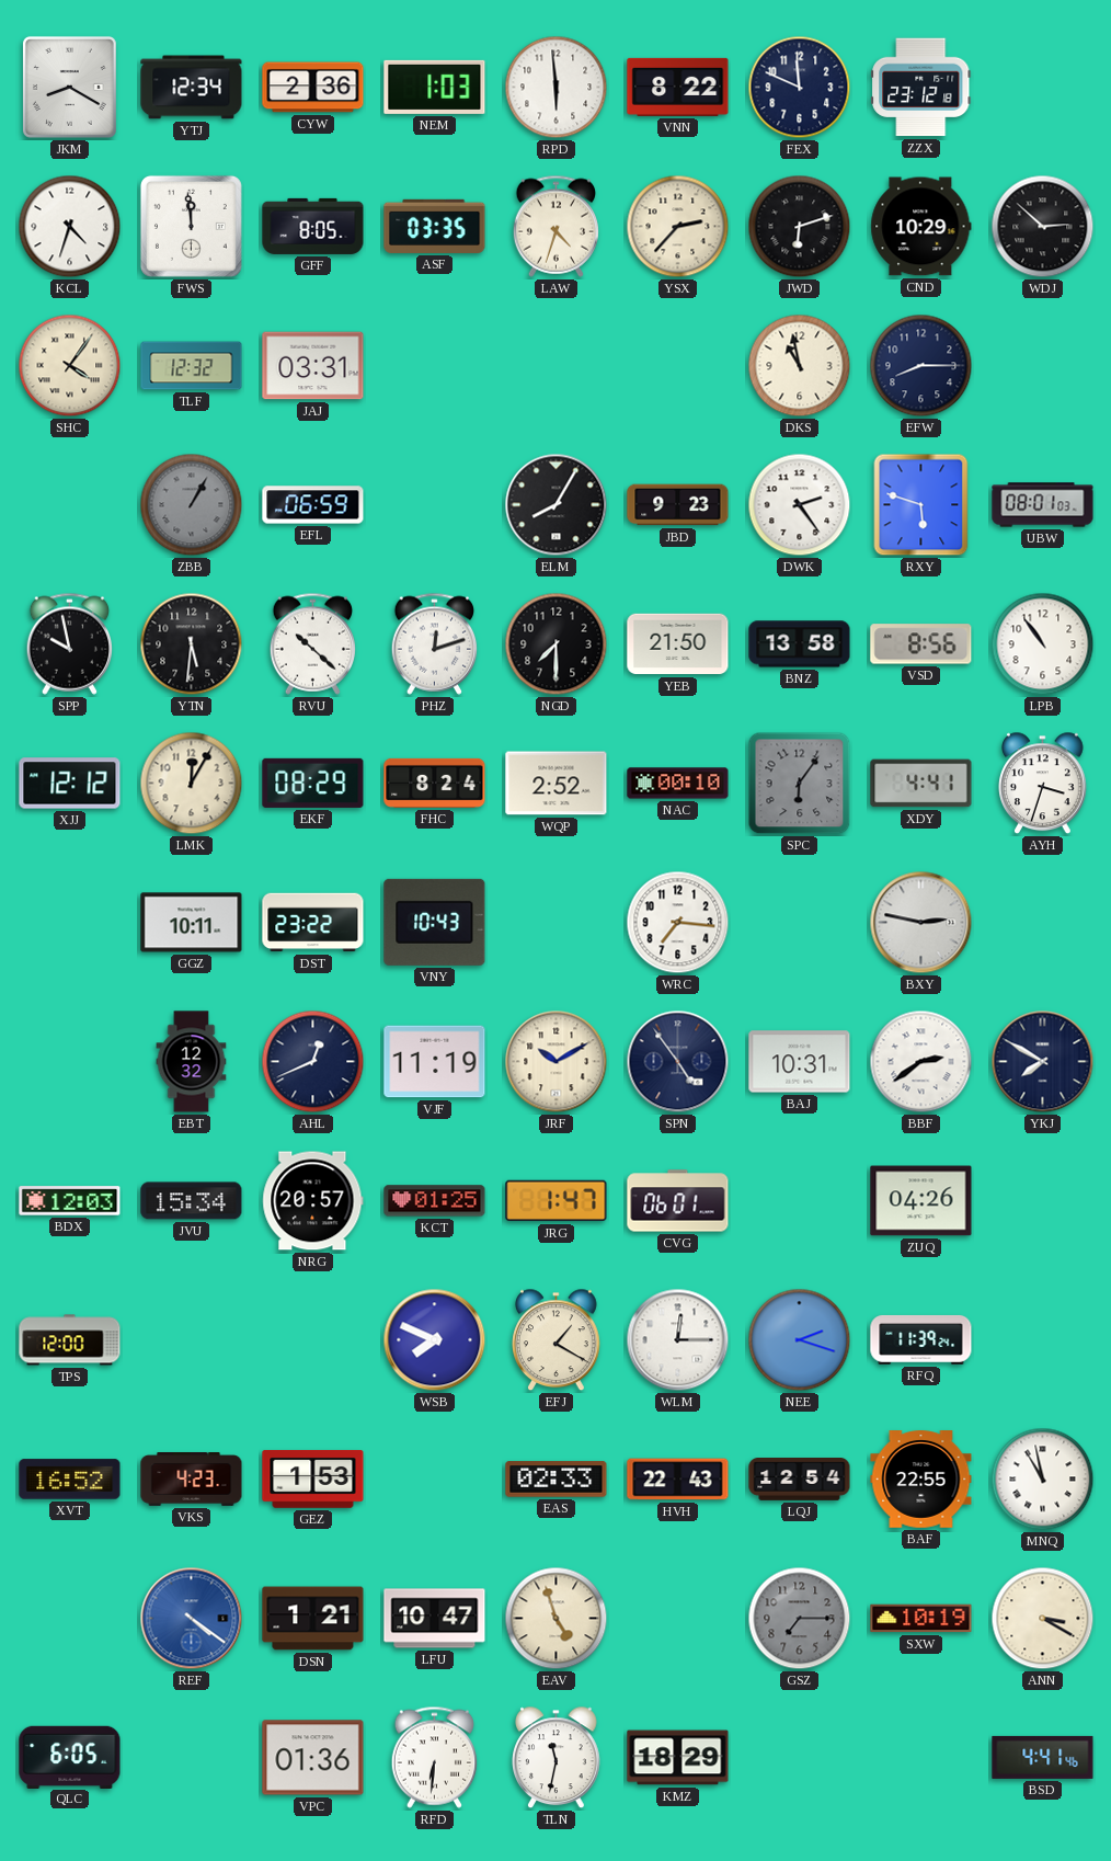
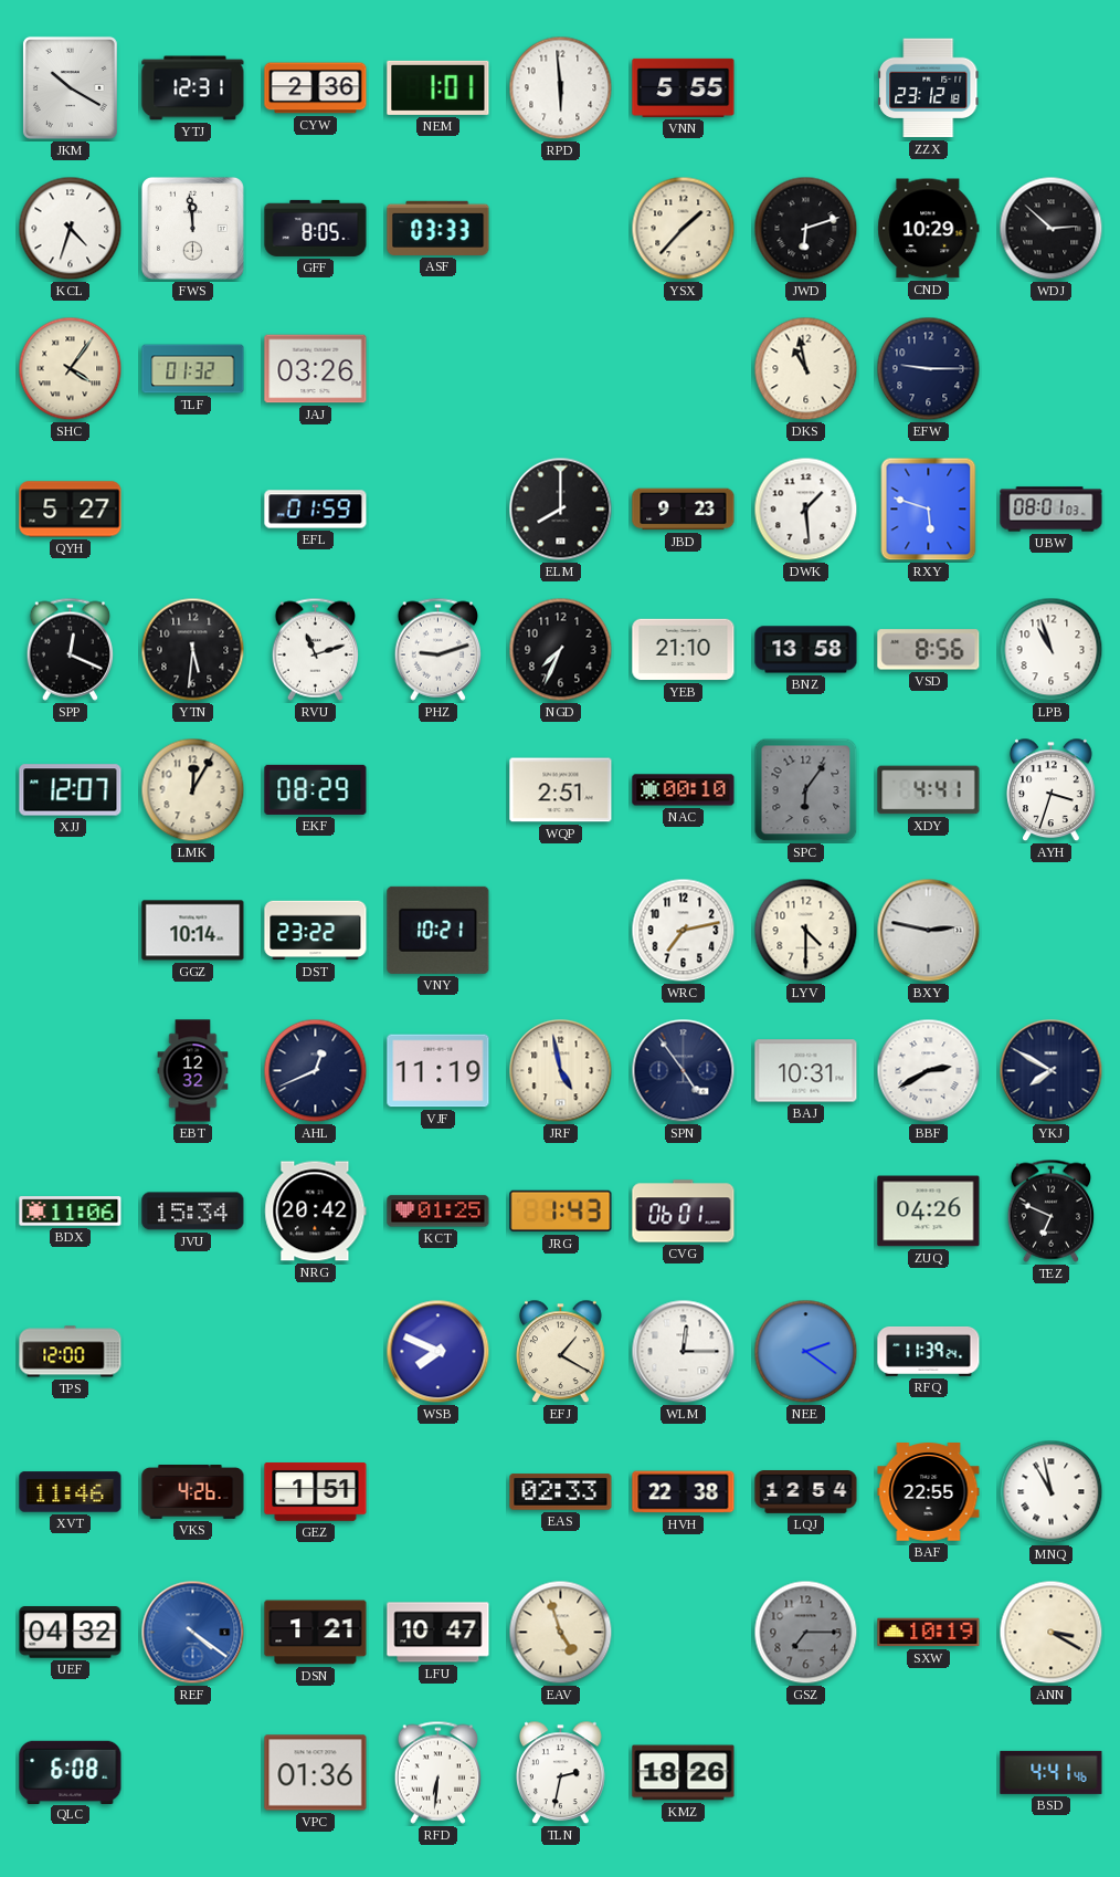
JKM: 8:20 -> 10:20 (70, 87)
YTJ: 12:34 -> 12:31 (193, 88)
NEM: 1:03 -> 1:01 (439, 87)
VNN: 8:22 -> 5:55 (684, 87)
FEX: 11:49 -> none (800, 88)
ASF: 03:35 -> 03:33 (439, 228)
LAW: 4:33 -> none (555, 226)
YSX: 2:37 -> 1:37 (684, 229)
TLF: 12:32 -> 01:32 (193, 369)
JAJ: 03:31 -> 03:26 (316, 369)
EFW: 8:15 -> 9:15 (929, 369)
QYH: none -> 5:27 (71, 510)
ZBB: 1:05 -> none (192, 505)
EFL: 06:59 -> 01:59 (316, 510)
ELM: 8:05 -> 8:00 (561, 510)
DWK: 2:24 -> 1:29 (806, 510)
SPP: 9:58 -> 12:19 (70, 649)
RVU: 10:22 -> 11:12 (315, 649)
PHZ: 12:12 -> 9:12 (437, 649)
NGD: 7:30 -> 7:34 (561, 650)
YEB: 21:50 -> 21:10 (684, 650)
LPB: 10:54 -> 10:57 (1052, 650)
XJJ: 12:12 -> 12:07 (71, 790)
FHC: 8:24 -> none (435, 783)
WQP: 2:52 -> 2:51 (561, 790)
GGZ: 10:11 -> 10:14 (193, 931)
VNY: 10:43 -> 10:21 (439, 930)
WRC: 7:16 -> 7:13 (684, 931)
LYV: none -> 4:30 (806, 931)
JRF: 10:10 -> 4:58 (561, 1071)
BBF: 2:39 -> 2:40 (929, 1071)
BDX: 12:03 -> 11:06 (71, 1212)
NRG: 20:57 -> 20:42 (316, 1212)
JRG: 1:47 -> 1:43 (561, 1212)
TEZ: none -> 6:49 (1050, 1210)
NEE: 2:18 -> 2:21 (806, 1352)
XVT: 16:52 -> 11:46 (71, 1492)
VKS: 4:23 -> 4:26 (193, 1492)
GEZ: 1:53 -> 1:51 (316, 1492)
HVH: 22:43 -> 22:38 (684, 1492)
UEF: none -> 04:32 (71, 1633)
QLC: 6:05 -> 6:08 (71, 1772)
TLN: 11:32 -> 2:32 (561, 1773)
KMZ: 18:29 -> 18:26 (684, 1773)
